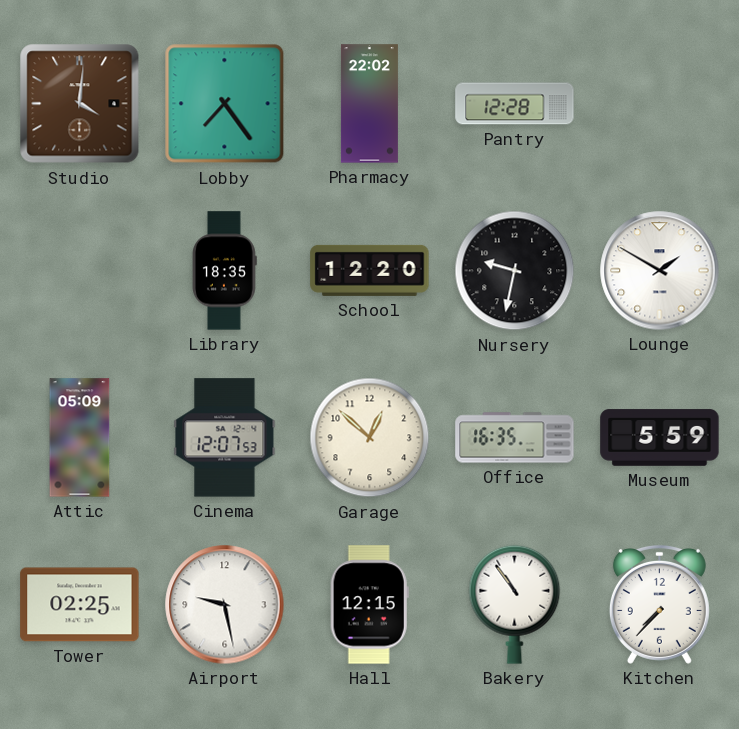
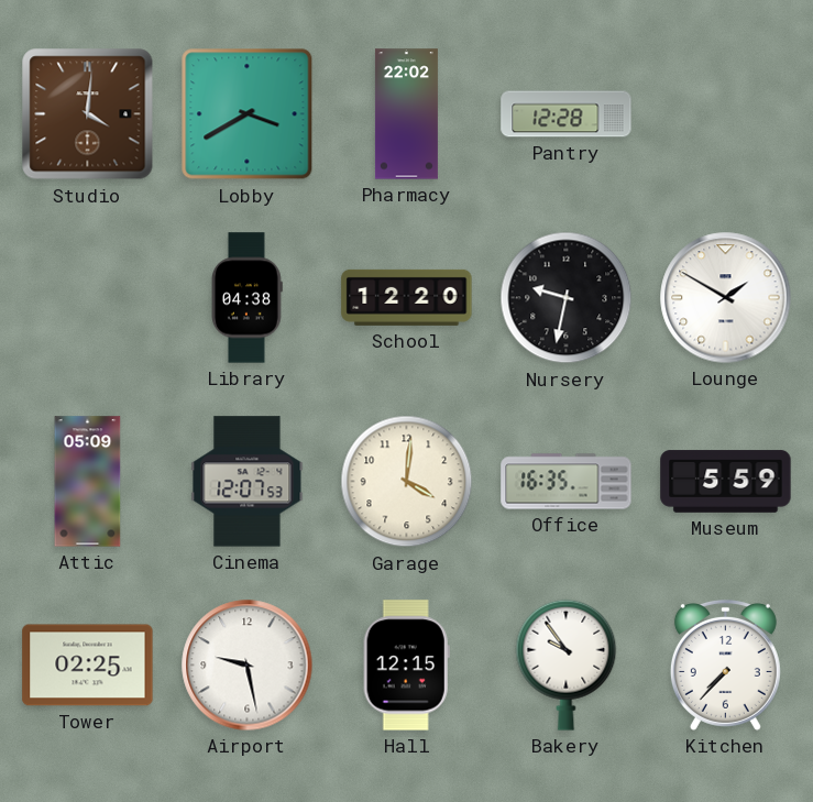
Lobby: 7:24 -> 3:40 (248, 114)
Library: 18:35 -> 04:38 (246, 298)
Garage: 12:52 -> 4:01 (407, 482)
Bakery: 10:54 -> 9:54 (567, 664)
